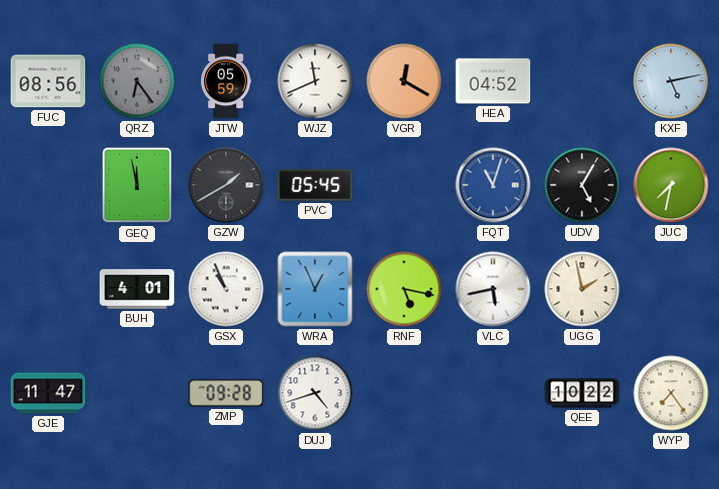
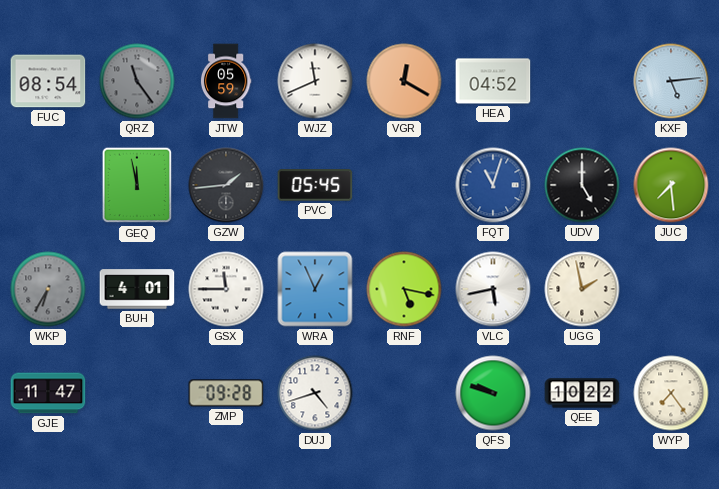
FUC: 08:56 -> 08:54 (48, 81)
QRZ: 6:24 -> 11:24 (137, 81)
KXF: 5:13 -> 5:14 (671, 81)
GZW: 1:40 -> 1:44 (226, 185)
UDV: 5:05 -> 5:00 (582, 185)
JUC: 7:32 -> 7:29 (671, 185)
WKP: none -> 6:35 (48, 289)
GSX: 10:56 -> 11:45 (226, 289)
QFS: none -> 9:48 (493, 393)
